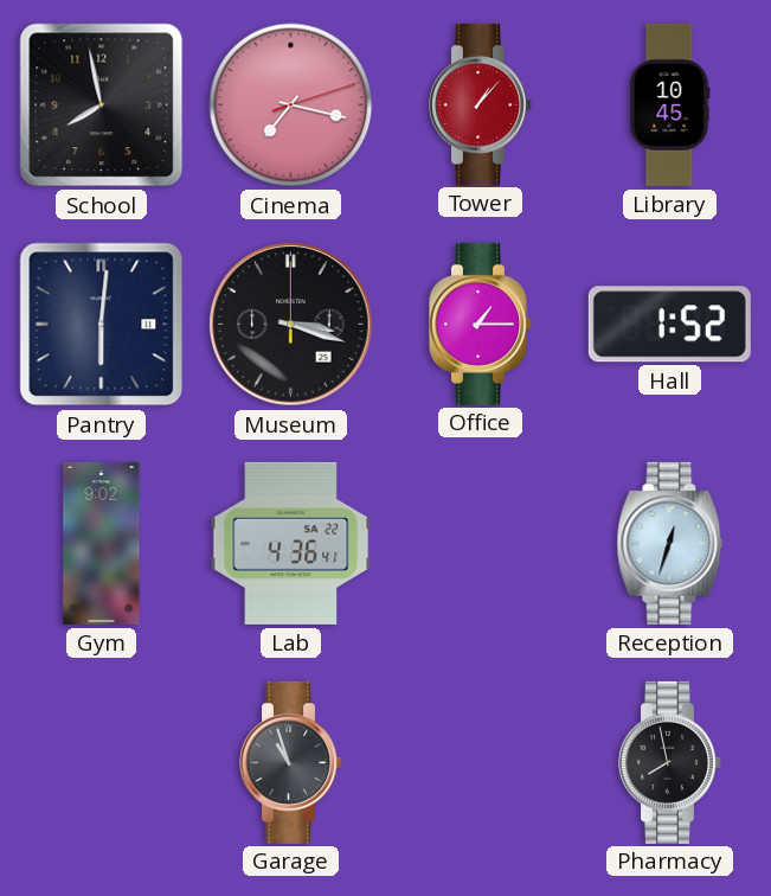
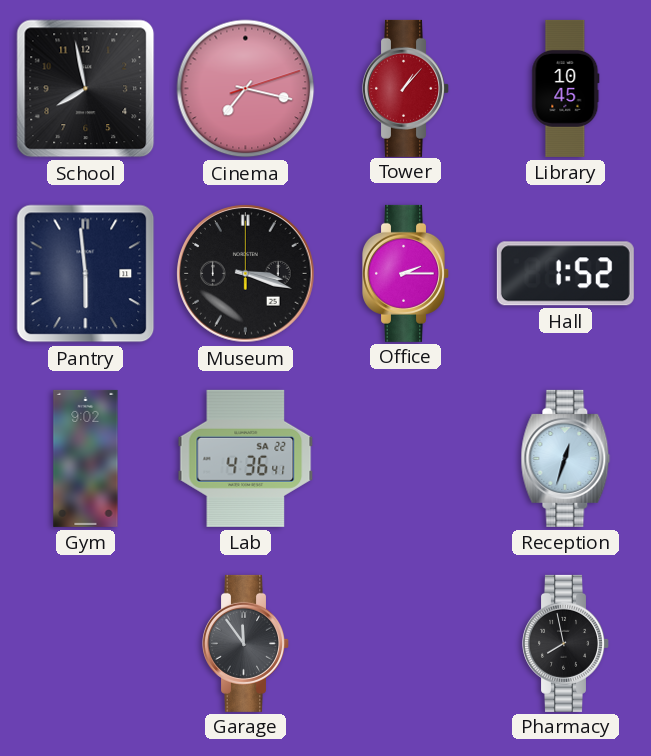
Pantry: 6:01 -> 5:59 (86, 274)
Office: 1:15 -> 2:15 (406, 273)
Garage: 10:57 -> 11:54 (246, 643)
